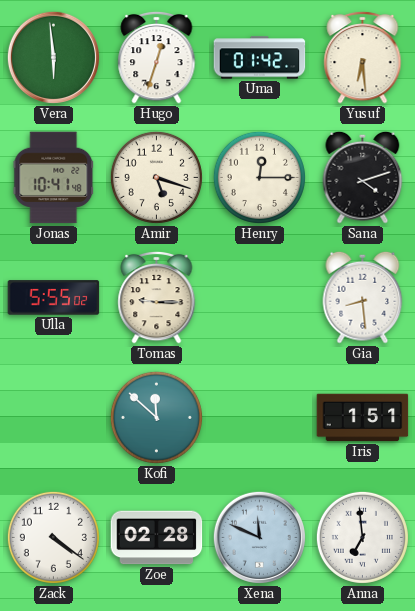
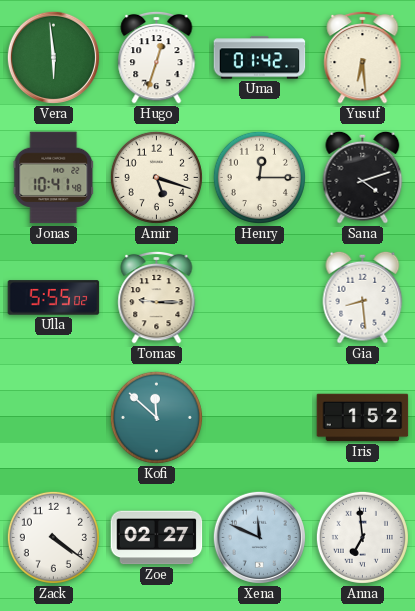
Iris: 1:51 -> 1:52 (363, 418)
Zoe: 02:28 -> 02:27 (157, 538)
